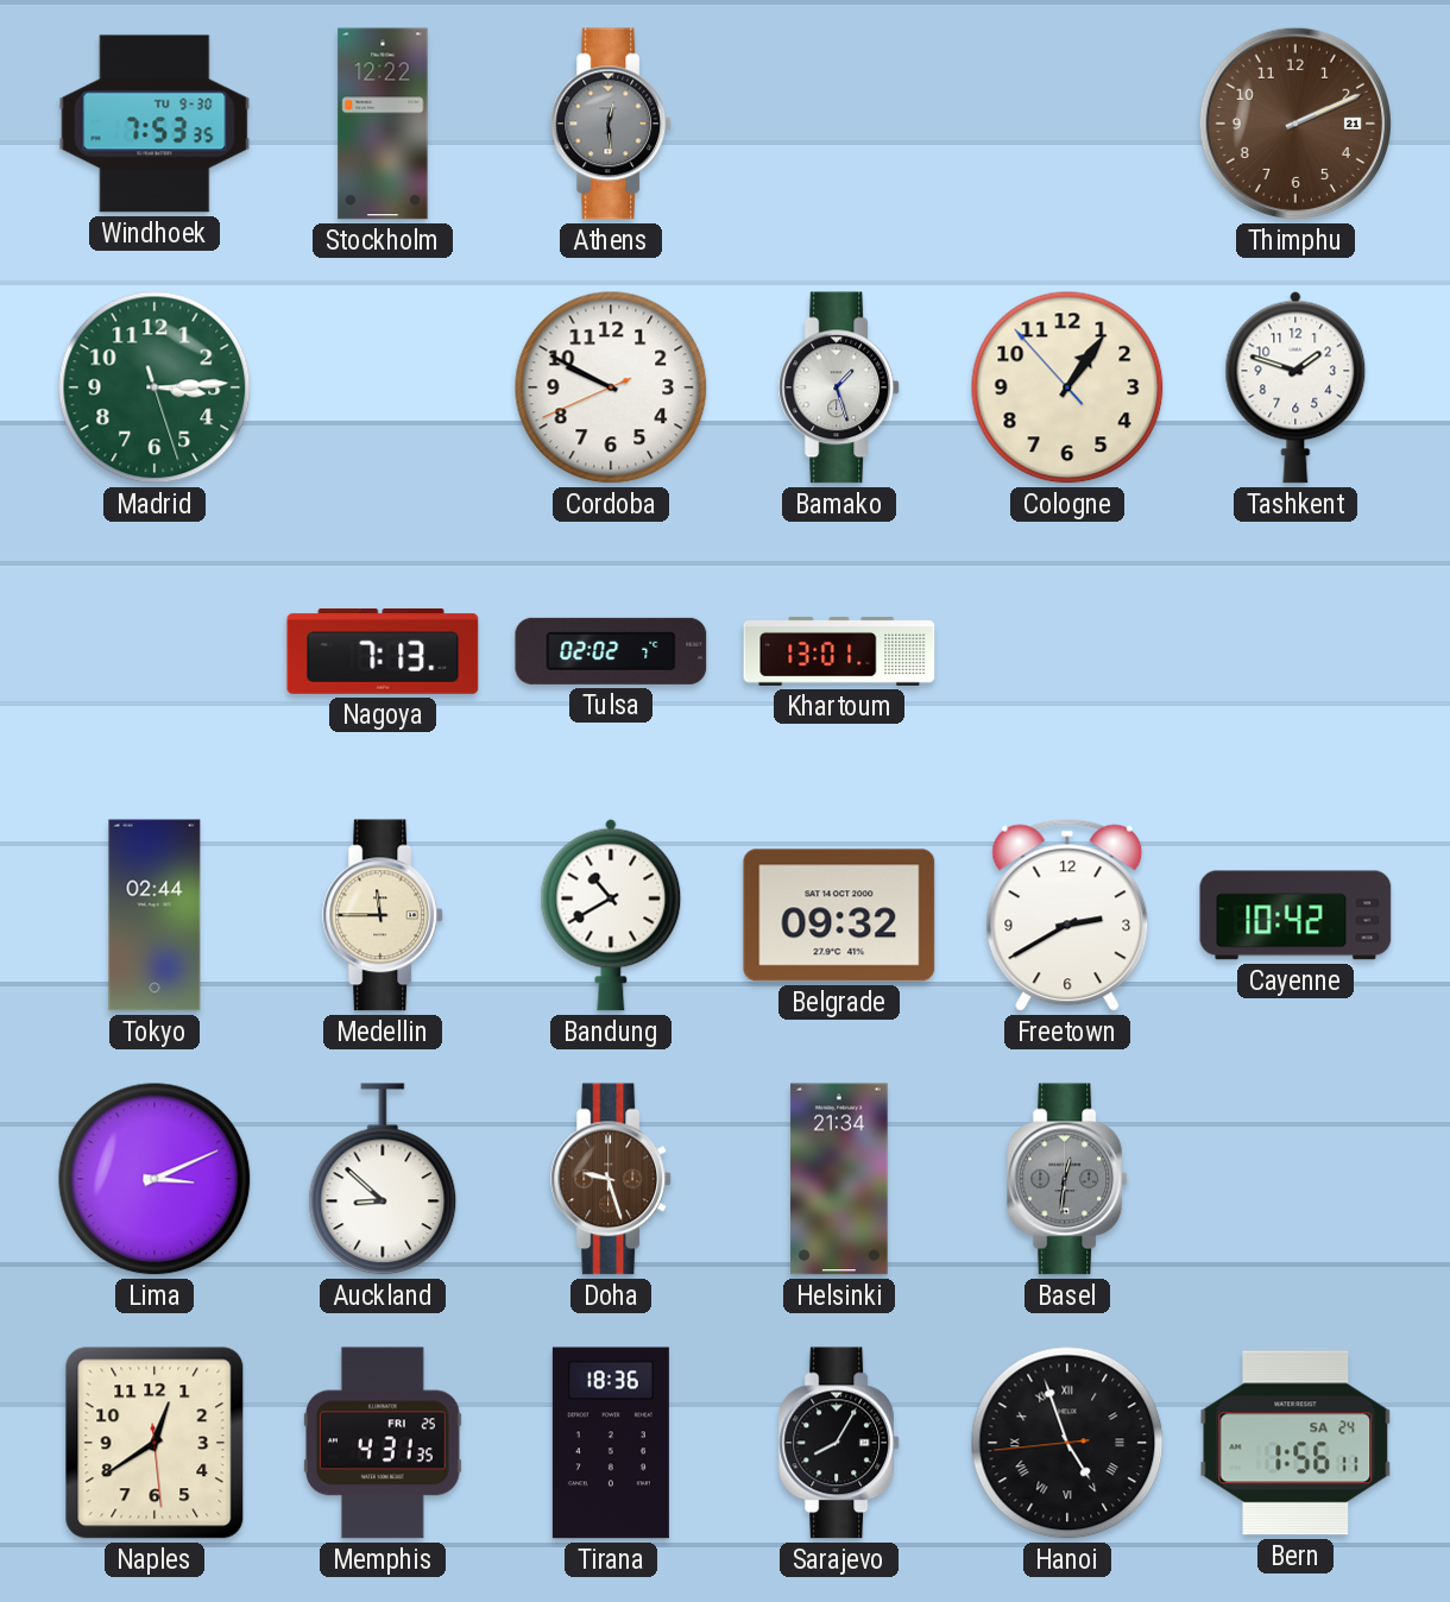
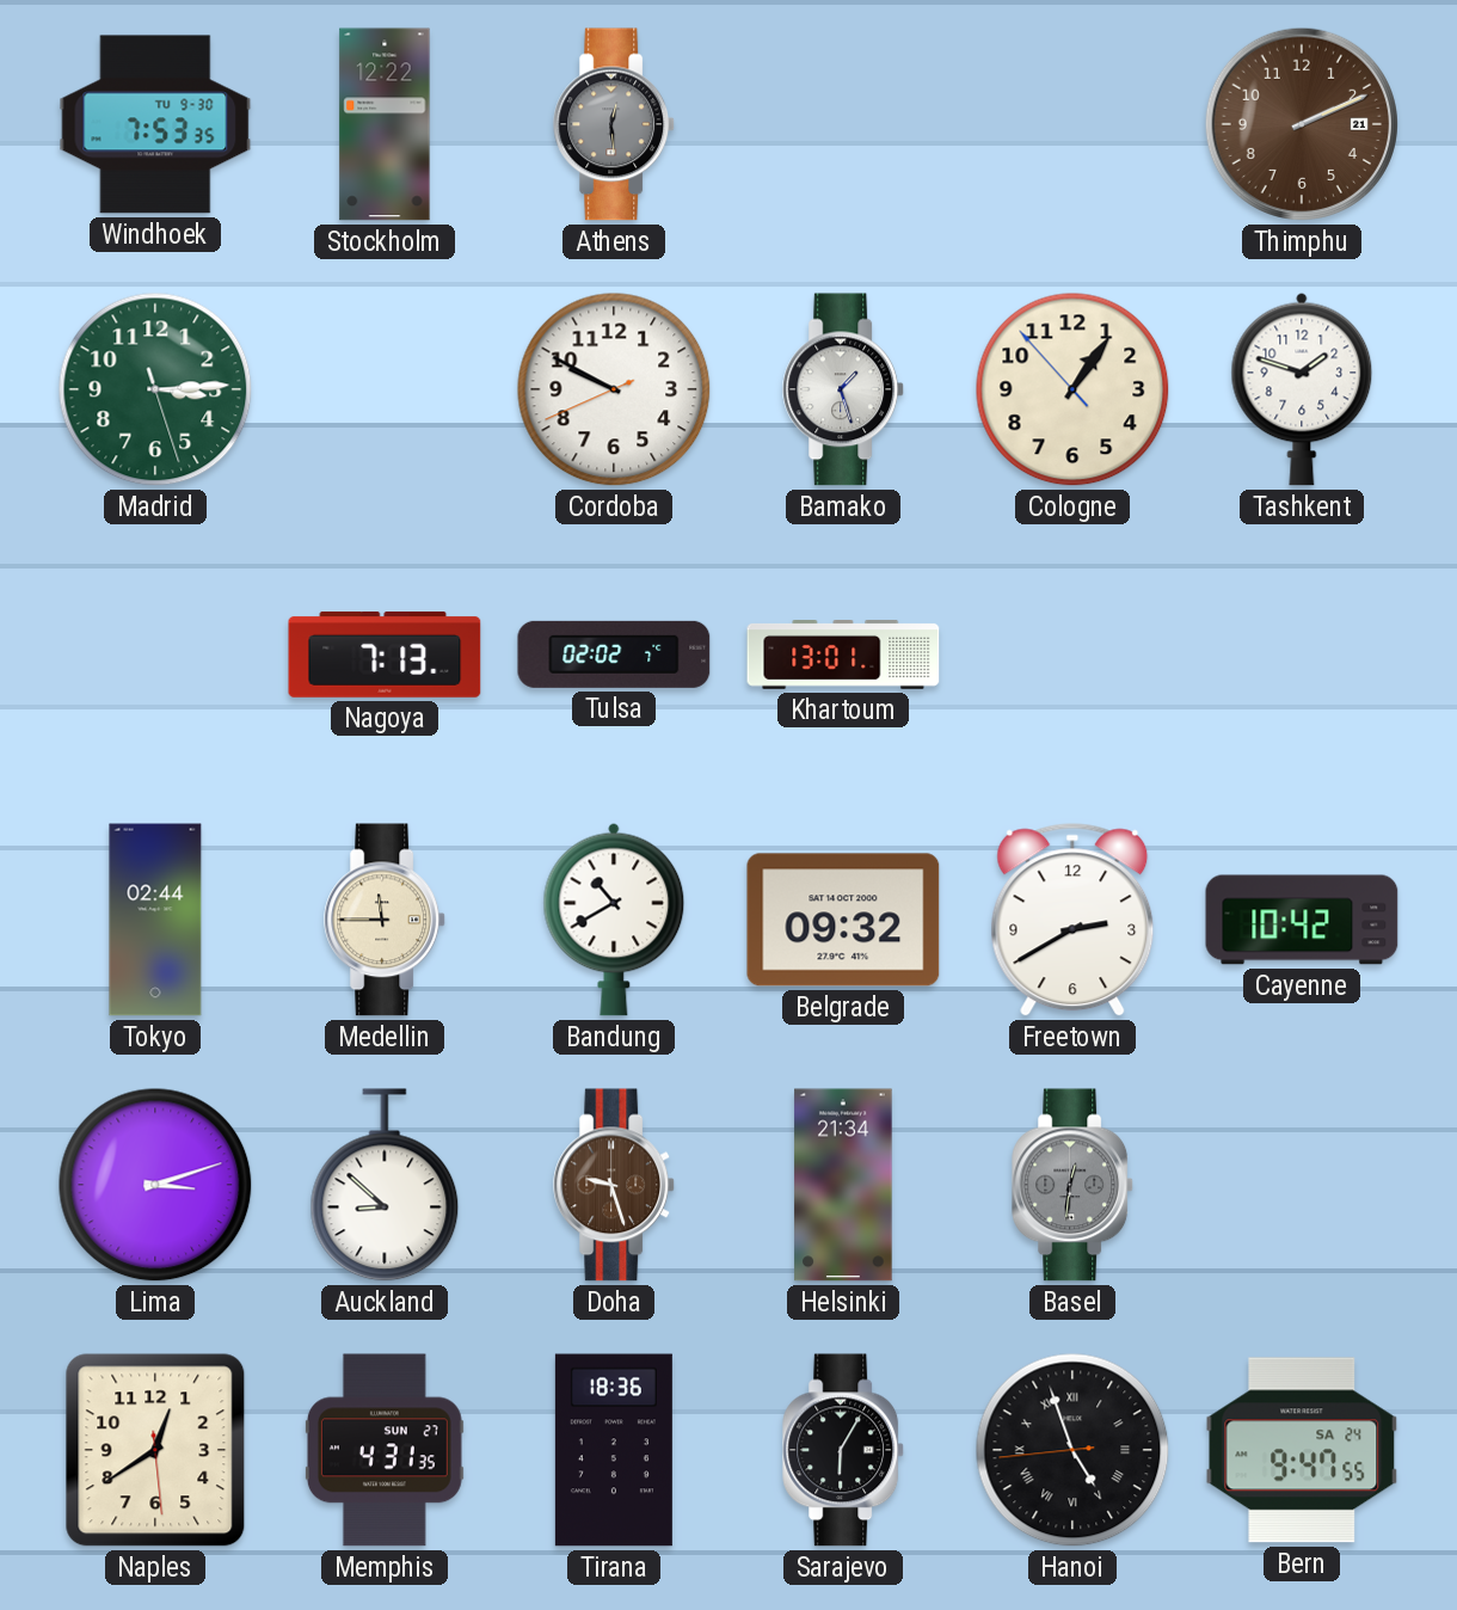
Lima: 3:11 -> 3:12 (155, 1185)
Memphis date: FRI 25 -> SUN 27 (385, 1450)
Sarajevo: 8:05 -> 6:05 (844, 1450)
Bern: 1:56 -> 9:47 (1302, 1450)
